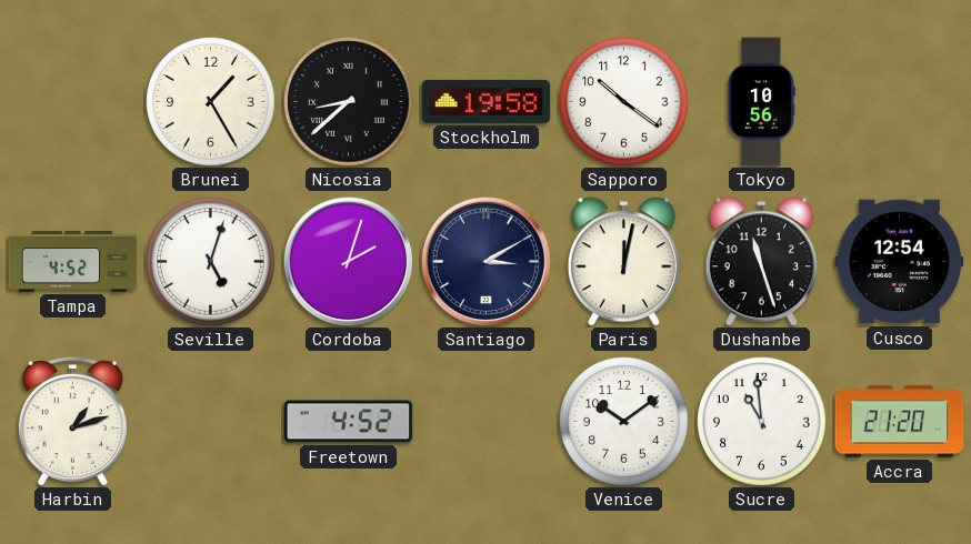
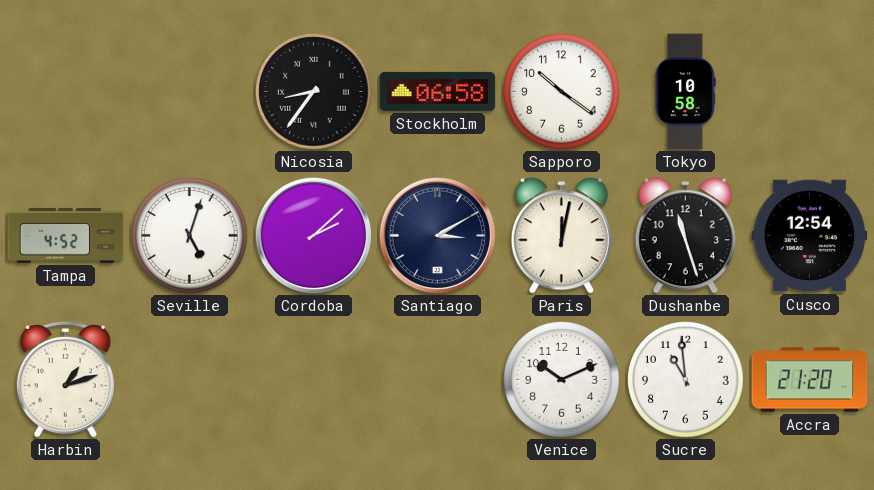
Brunei: 1:25 -> none (211, 102)
Nicosia: 8:38 -> 8:36 (314, 92)
Stockholm: 19:58 -> 06:58 (438, 91)
Tokyo: 10:56 -> 10:58 (685, 92)
Cordoba: 2:03 -> 2:08 (313, 235)
Freetown: 4:52 -> none (349, 422)
Venice: 10:09 -> 10:11 (562, 380)
